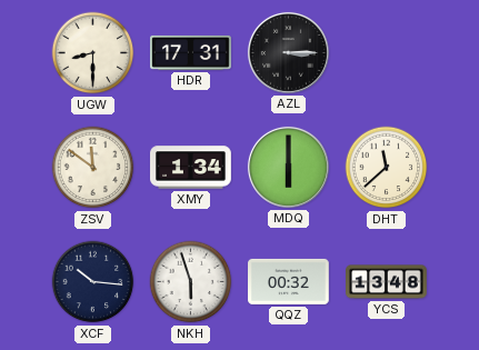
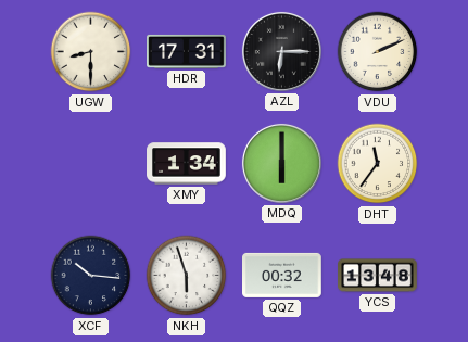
AZL: 3:15 -> 6:15 (281, 51)
VDU: none -> 2:11 (378, 52)
ZSV: 11:51 -> none (93, 168)
DHT: 11:38 -> 11:36 (378, 164)
